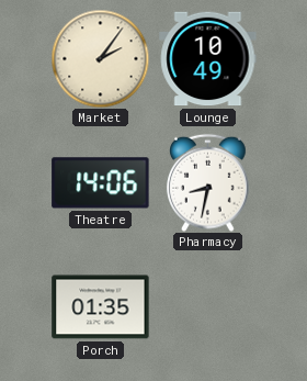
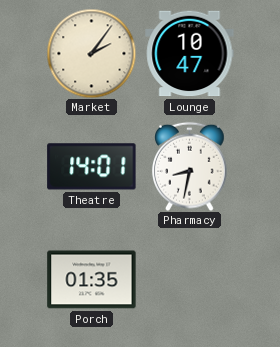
Lounge: 10:49 -> 10:47 (190, 54)
Theatre: 14:06 -> 14:01 (92, 167)
